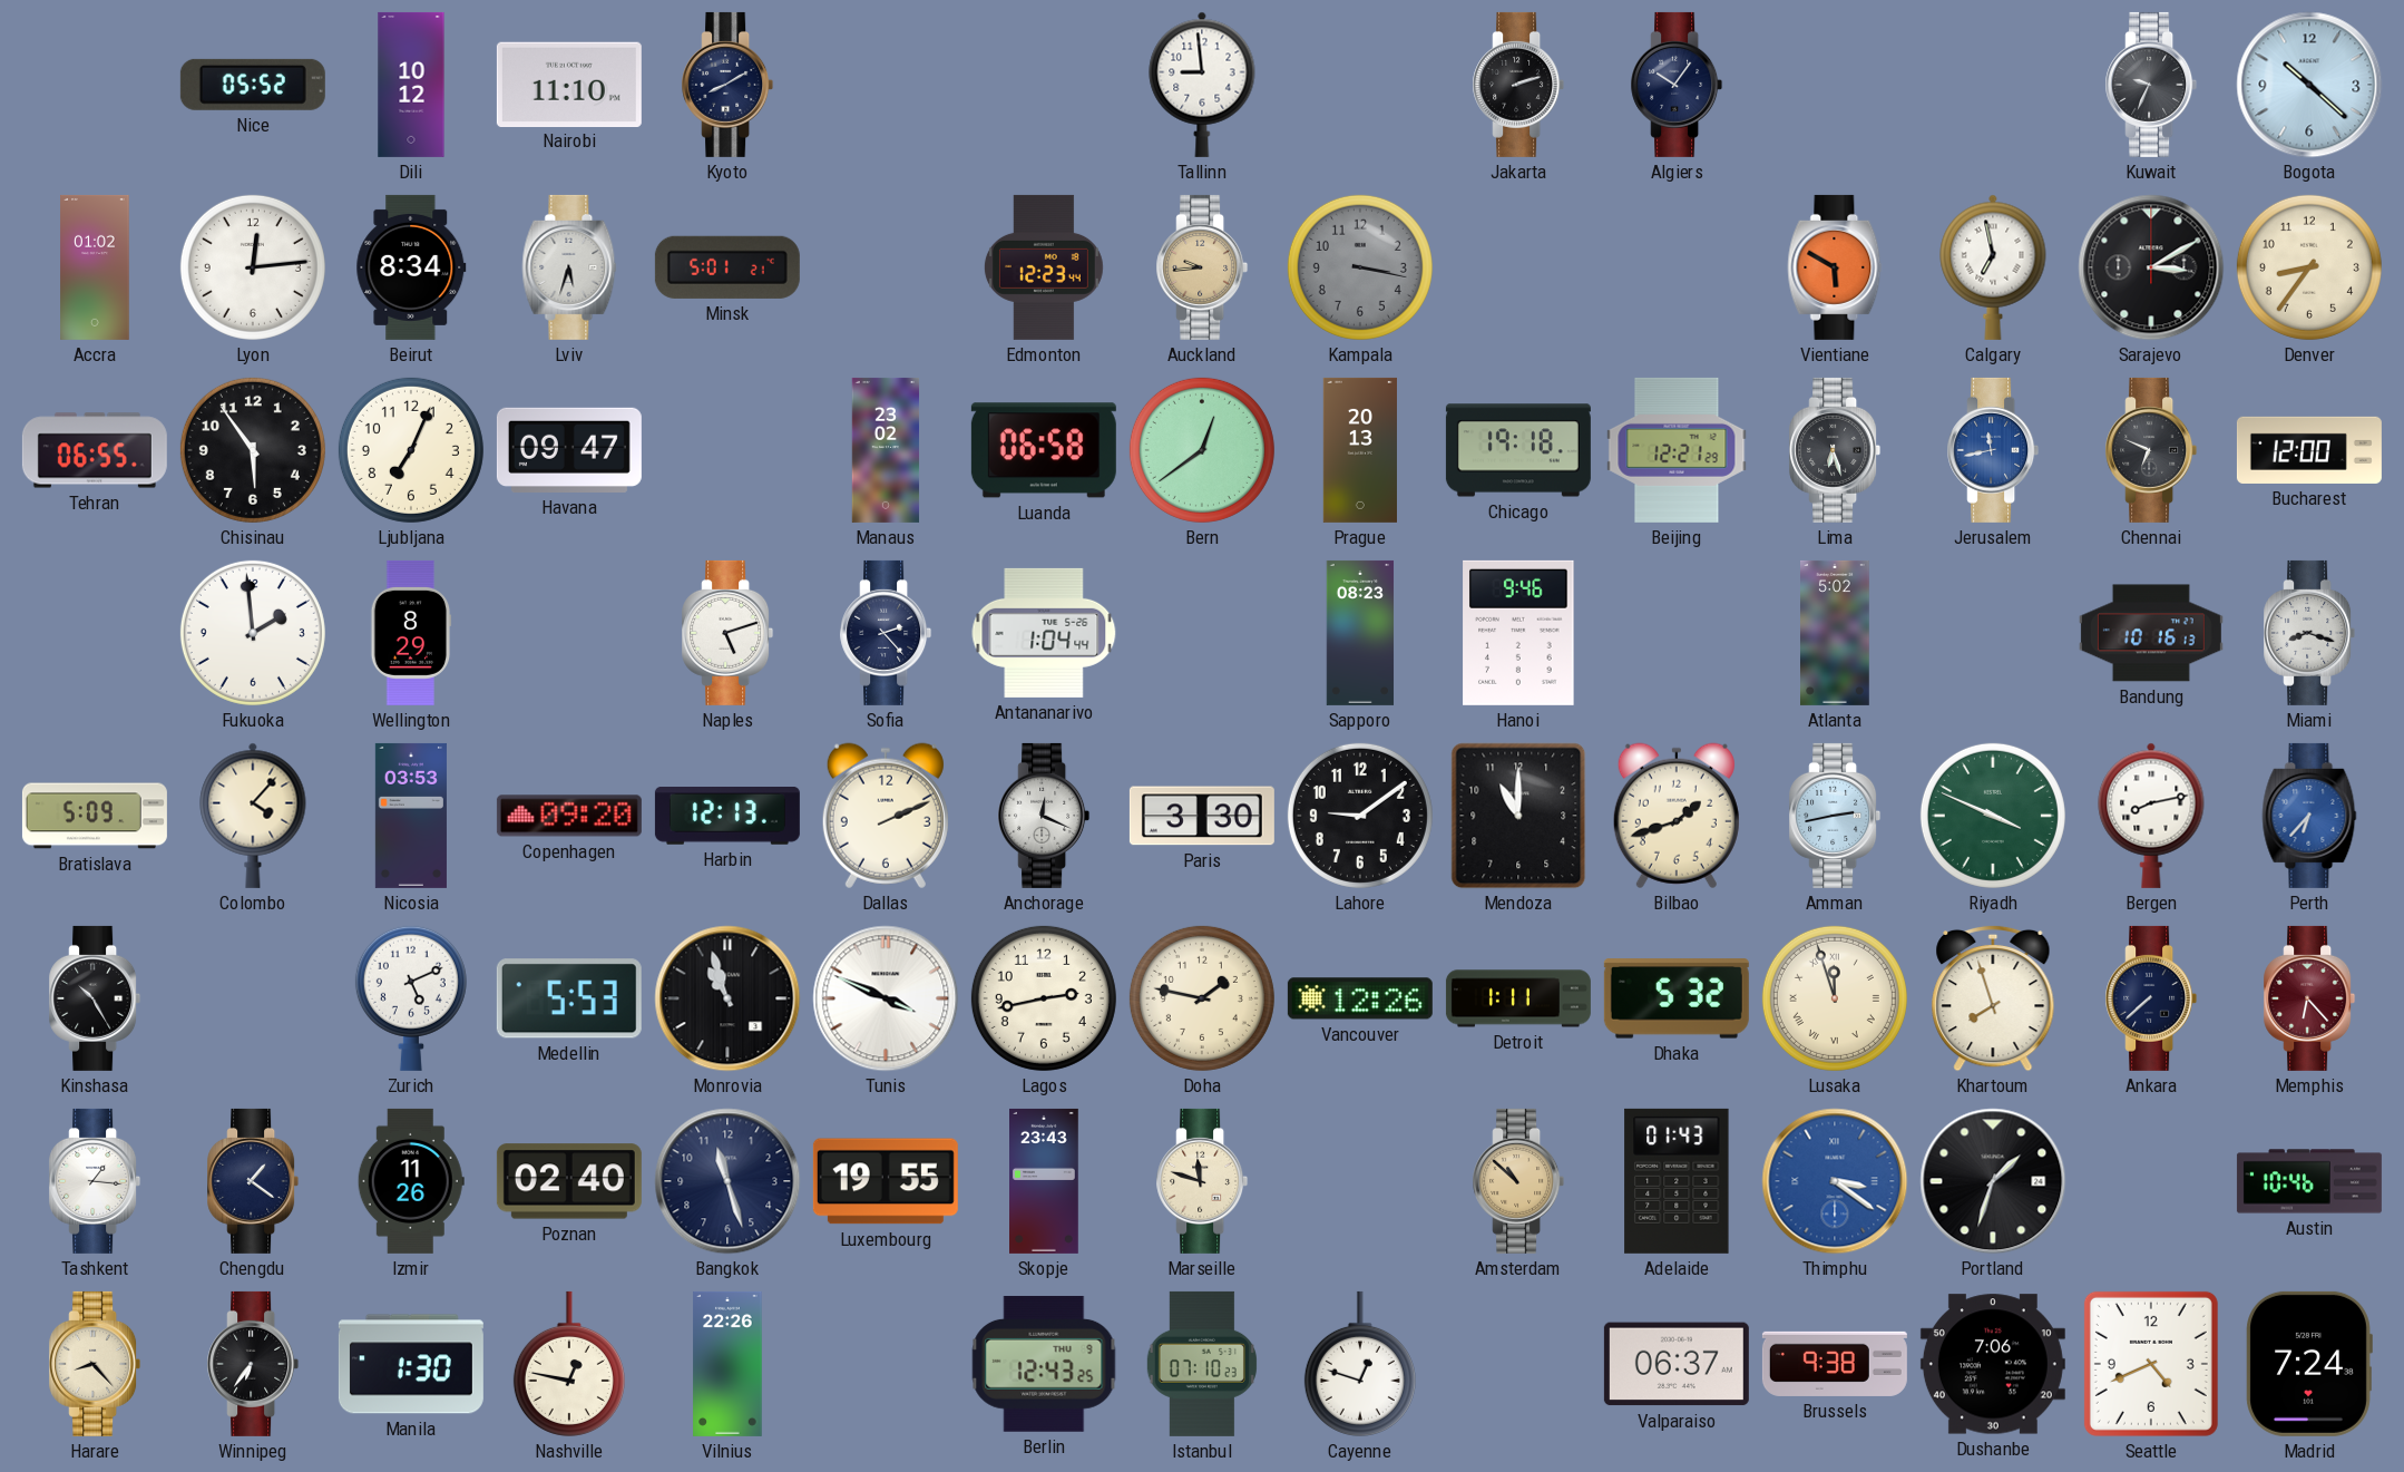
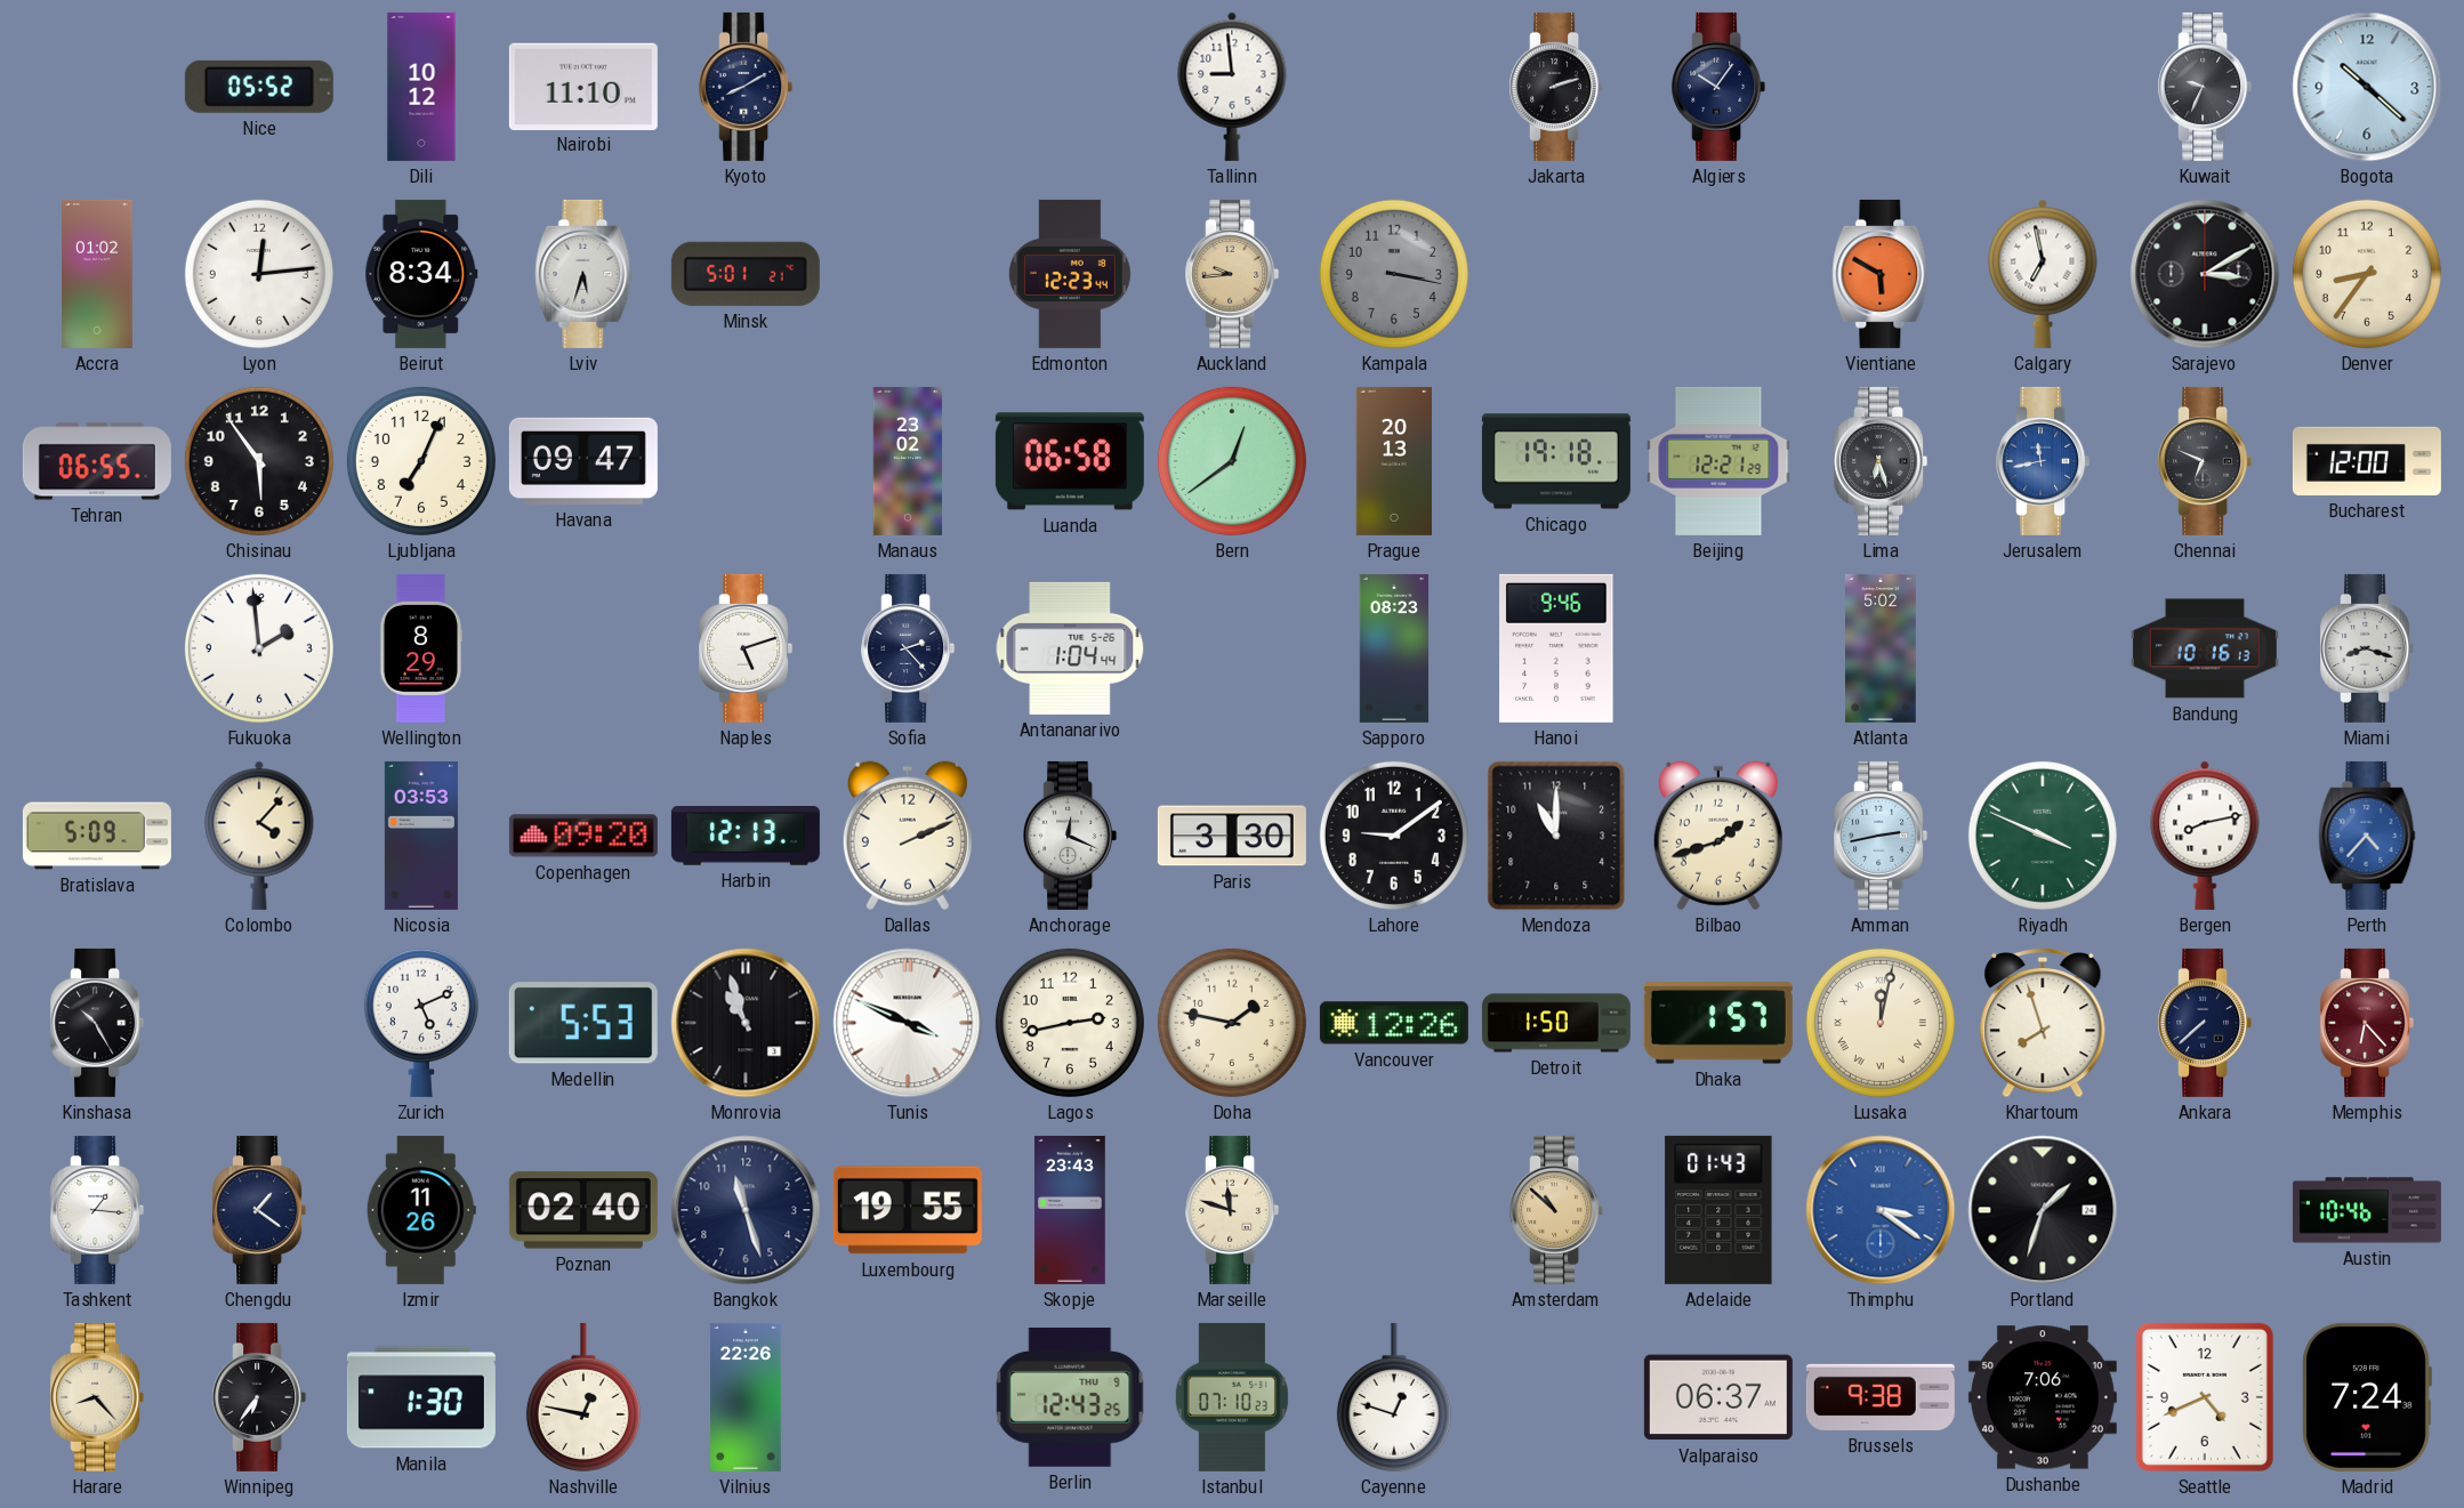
Perth: 6:37 -> 4:37 (2367, 836)
Detroit: 1:11 -> 1:50 (1556, 1023)
Dhaka: 5:32 -> 1:57 (1718, 1023)
Lusaka: 11:57 -> 12:02 (1881, 1023)
